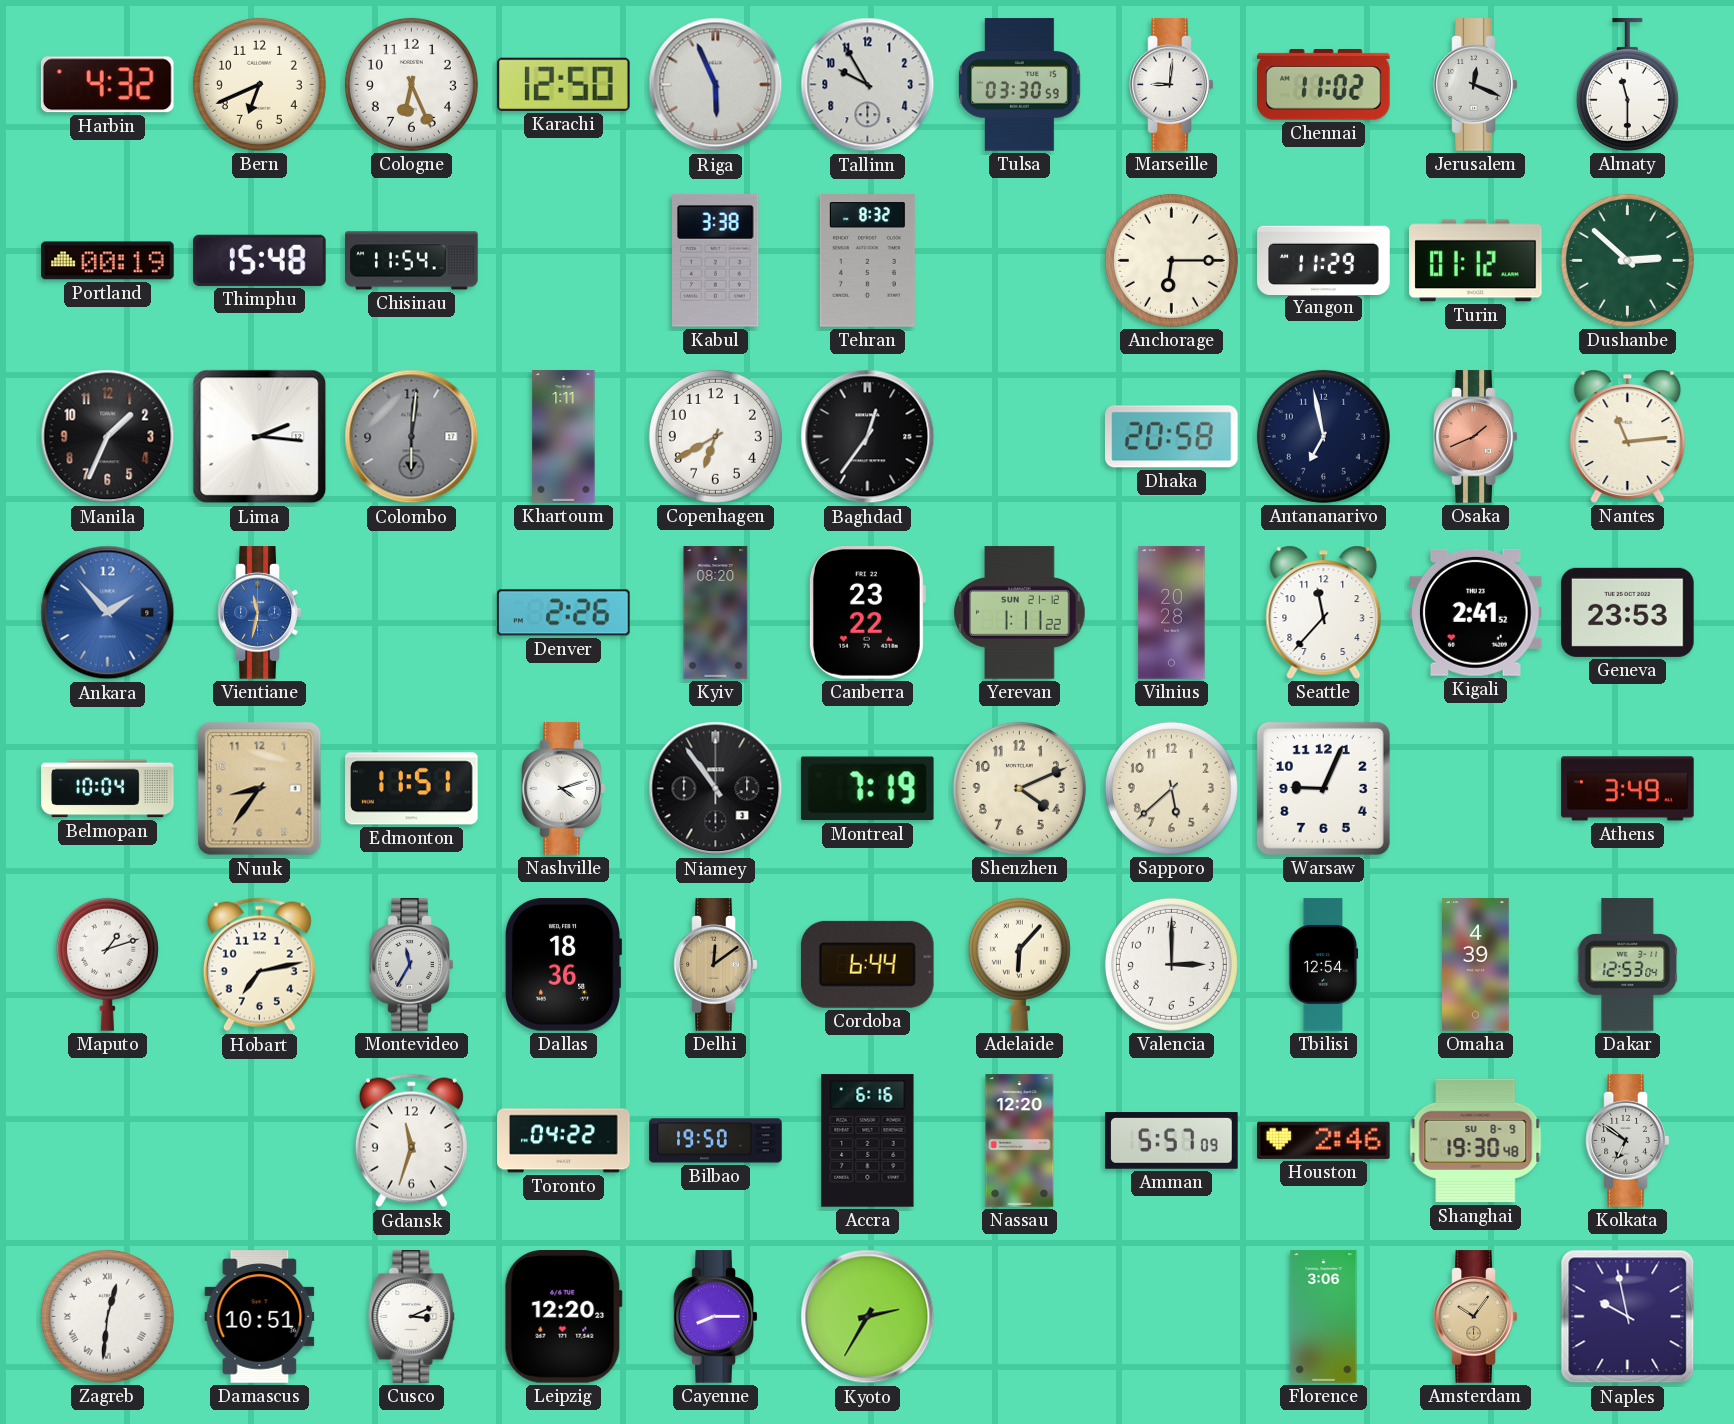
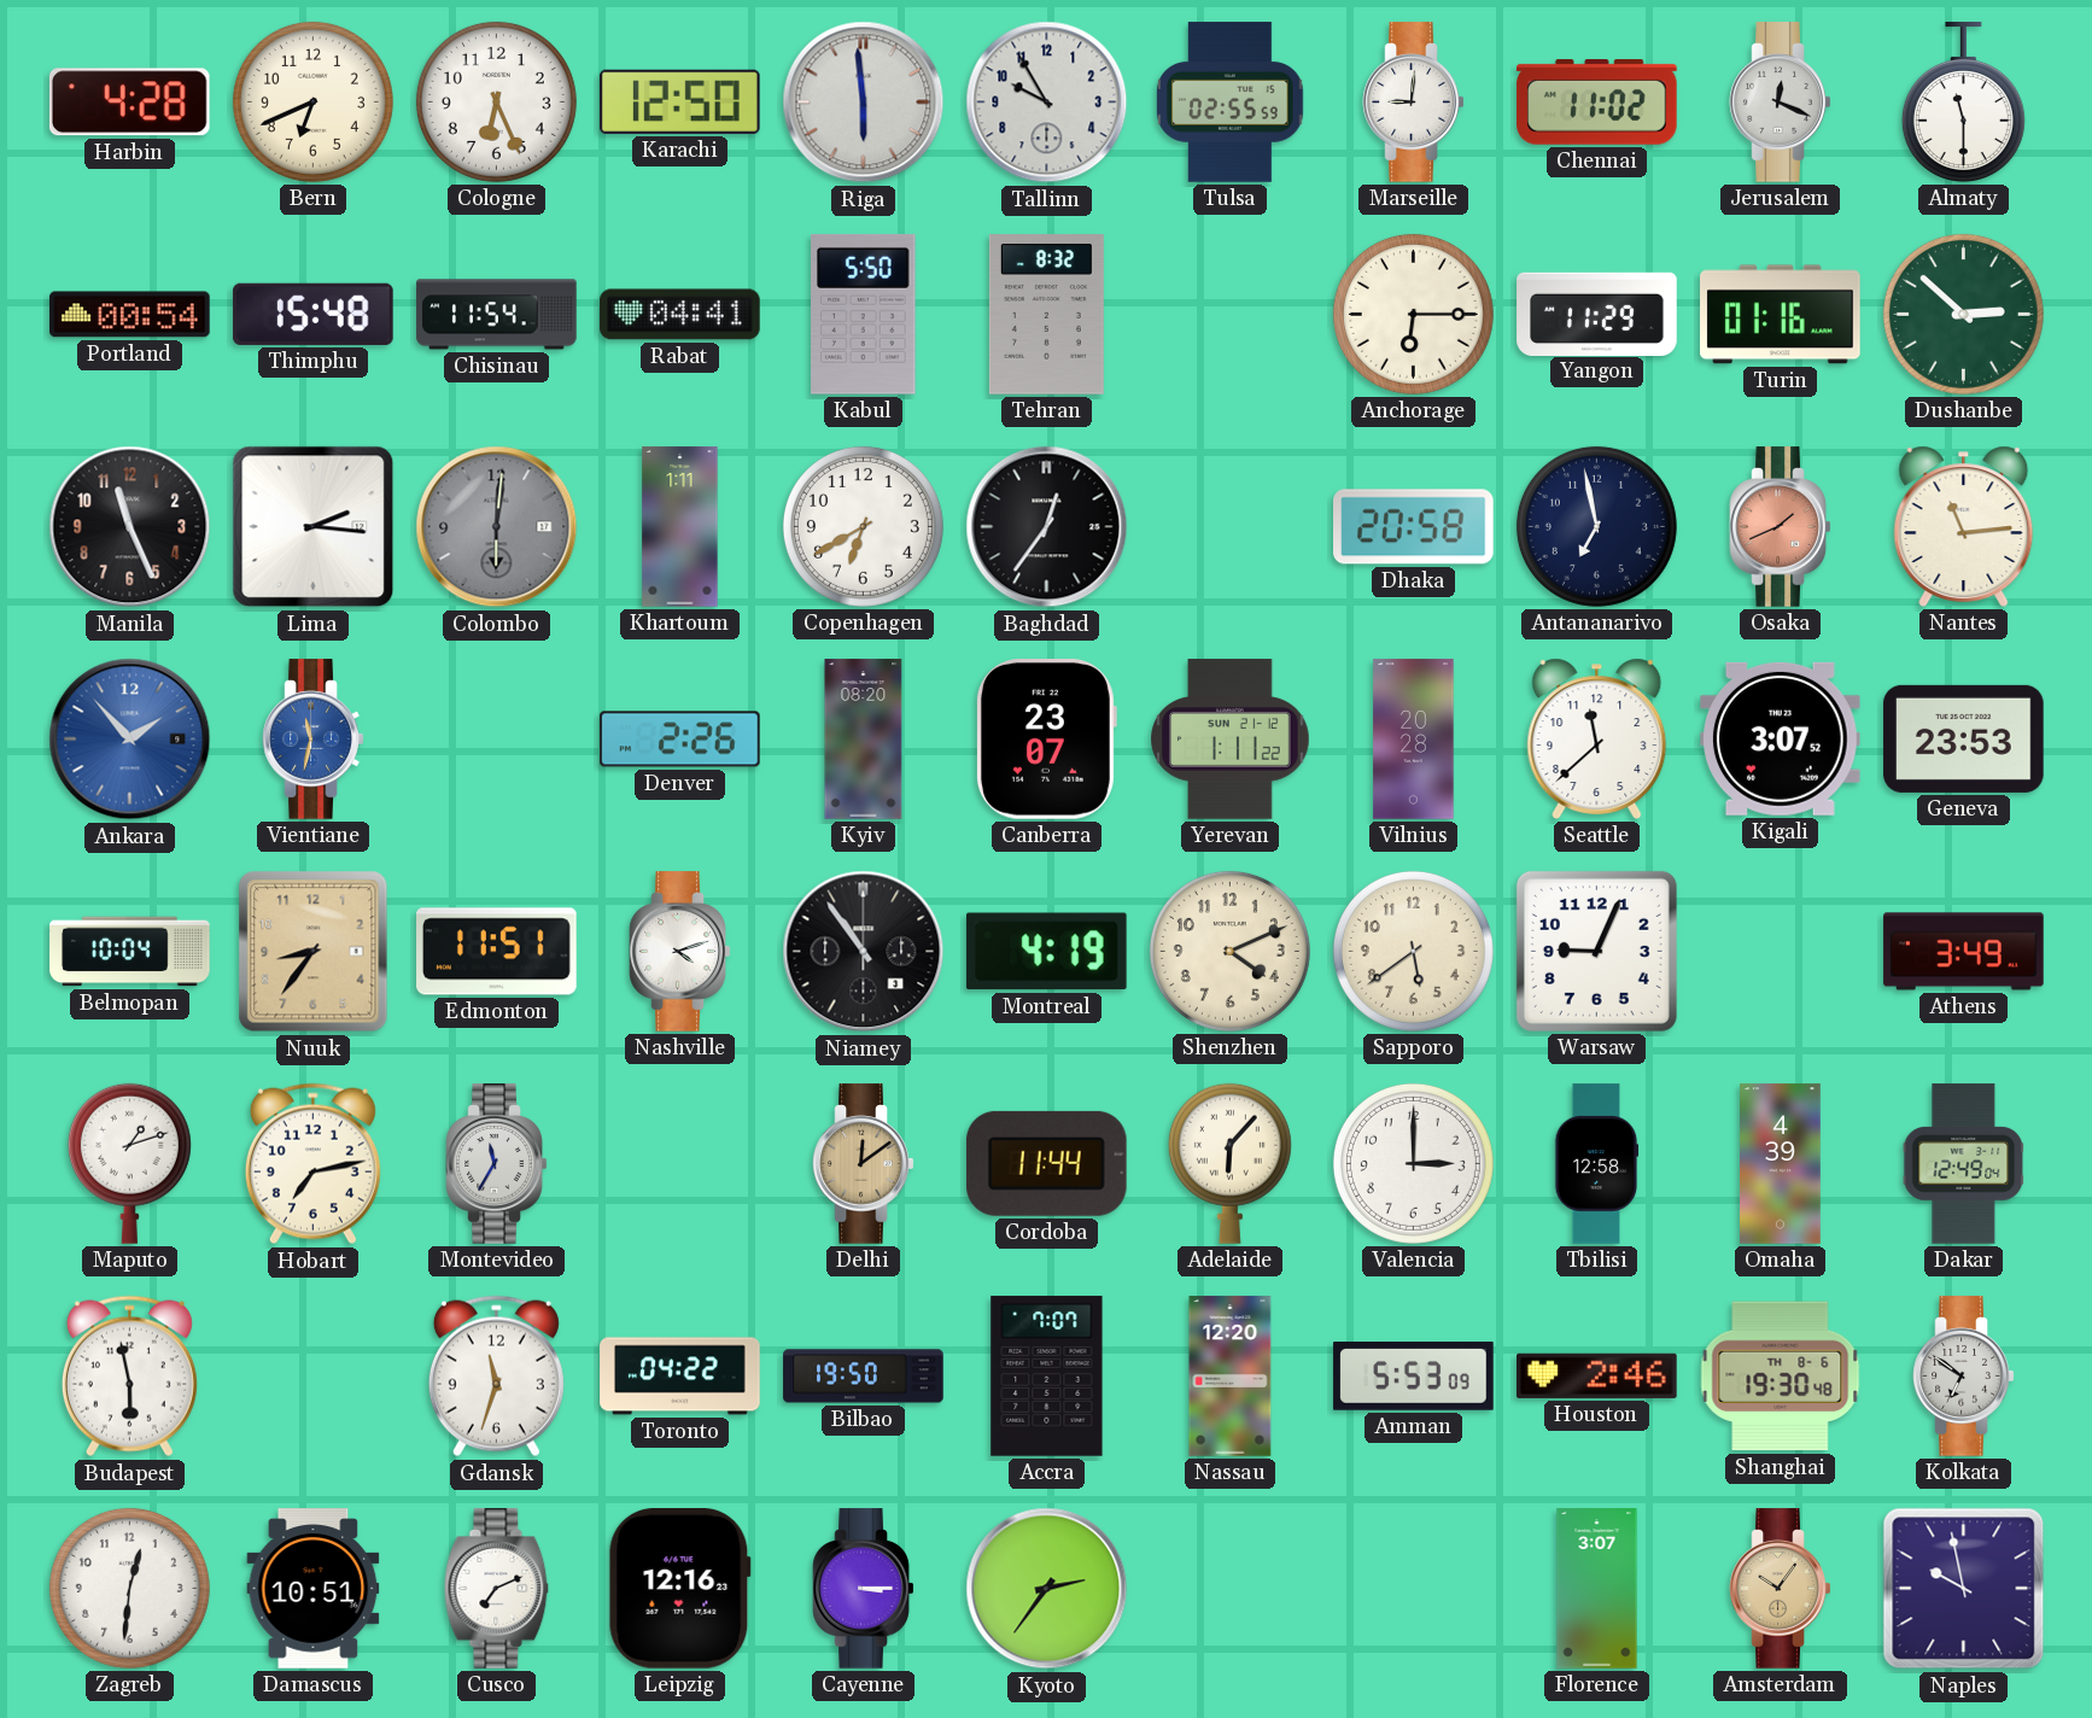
Harbin: 4:32 -> 4:28 (129, 103)
Riga: 5:56 -> 5:59 (864, 103)
Tulsa: 03:30 -> 02:55 (1231, 103)
Portland: 00:19 -> 00:54 (130, 315)
Rabat: none -> 04:41 (680, 315)
Kabul: 3:38 -> 5:50 (864, 314)
Turin: 01:12 -> 01:16 (1781, 315)
Manila: 1:34 -> 11:26 (130, 527)
Canberra: 23:22 -> 23:07 (1046, 740)
Seattle: 11:37 -> 11:38 (1597, 738)
Kigali: 2:41 -> 3:07 (1781, 738)
Montreal: 7:19 -> 4:19 (1046, 952)
Sapporo: 5:38 -> 5:39 (1413, 951)
Dallas: 18:36 -> none (563, 965)
Cordoba: 6:44 -> 11:44 (1046, 1163)
Tbilisi: 12:54 -> 12:58 (1596, 1164)
Dakar: 12:53 -> 12:49 (1964, 1164)
Budapest: none -> 5:58 (129, 1377)
Accra: 6:16 -> 7:07 (1047, 1377)
Amman: 5:57 -> 5:53 (1414, 1377)
Shanghai date: SU 8-9 -> TH 8-6 (1781, 1377)
Zagreb numerals: Roman -> Arabic (129, 1588)
Cusco: 3:11 -> 7:11 (497, 1589)
Leipzig: 12:20 -> 12:16 (679, 1589)
Cayenne: 8:15 -> 3:15 (864, 1589)
Kyoto: 2:35 -> 2:36 (1047, 1589)
Florence: 3:06 -> 3:07 (1597, 1589)
